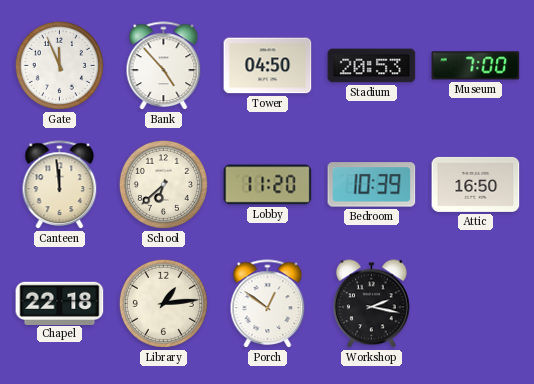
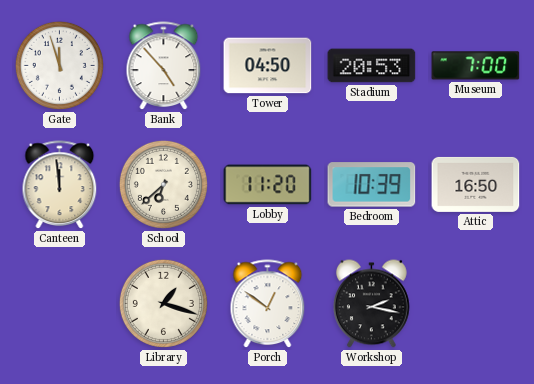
Gate: 11:56 -> 11:57 (59, 65)
Chapel: 22:18 -> none (60, 303)
Library: 1:14 -> 1:18 (163, 303)
